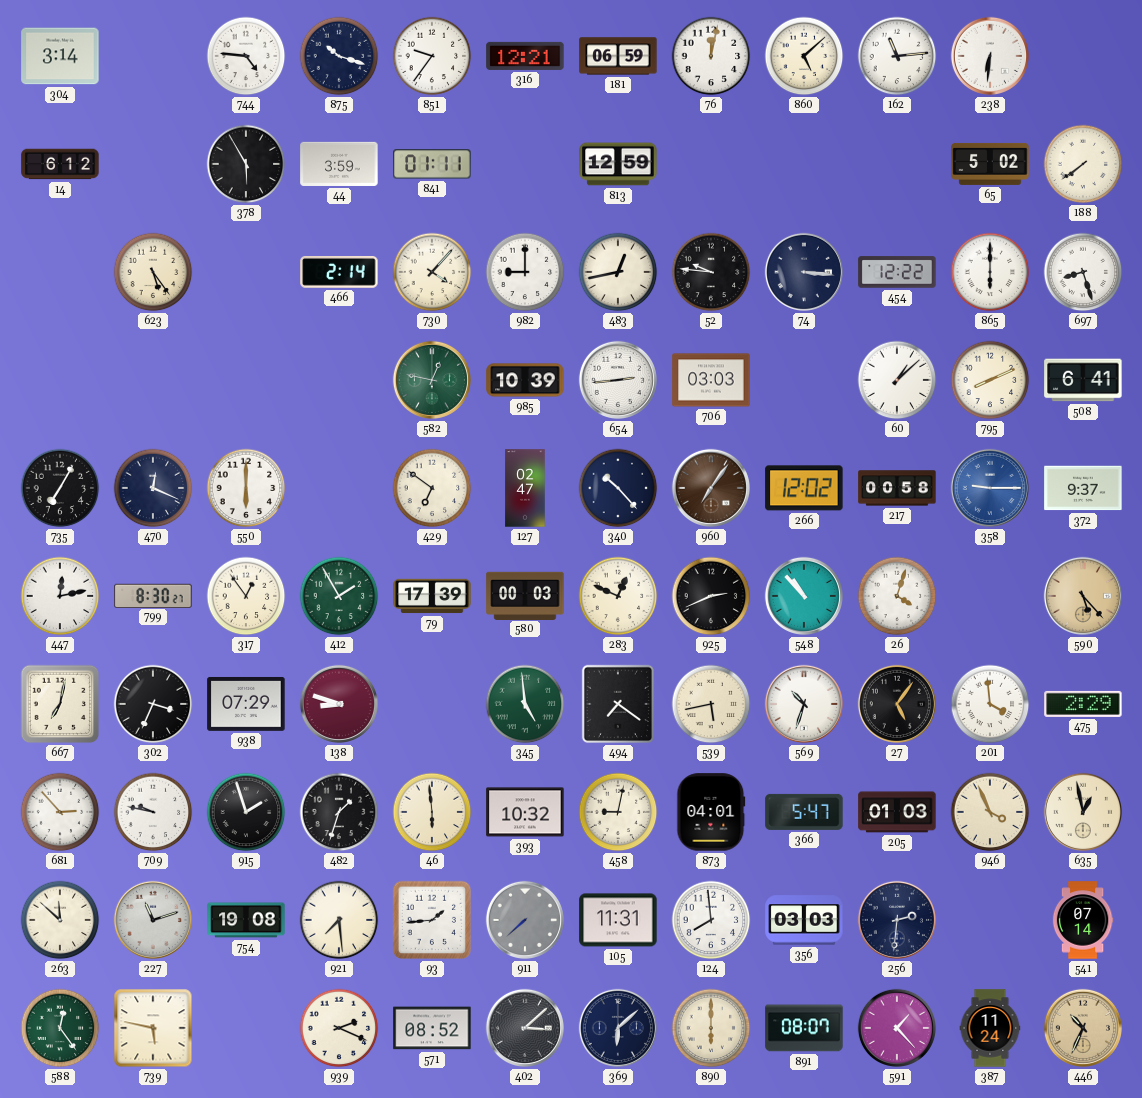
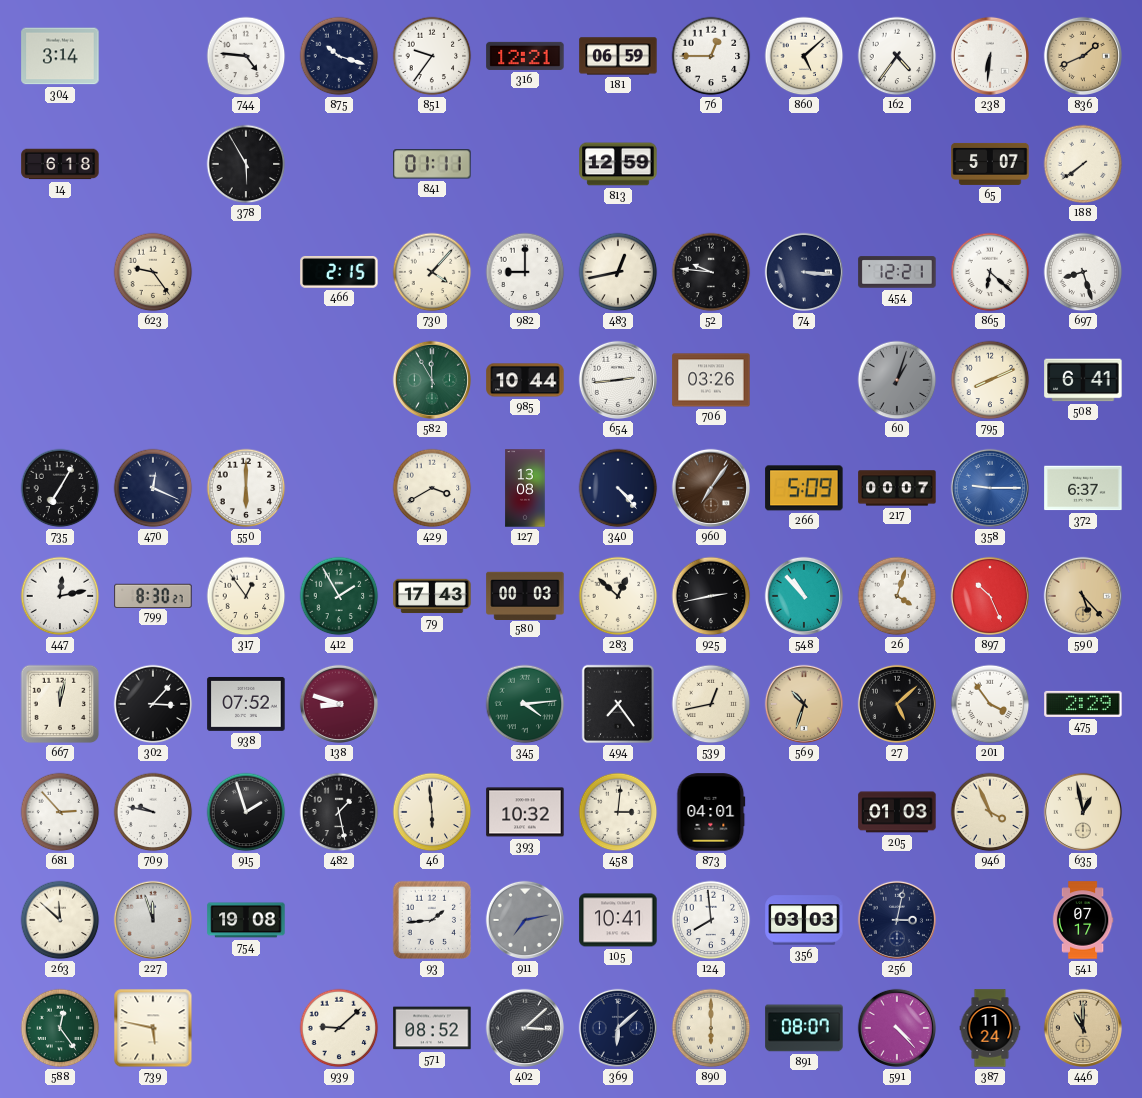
76: 12:02 -> 12:45 (711, 56)
162: 11:14 -> 4:36 (897, 56)
836: none -> 1:41 (1083, 56)
14: 6:12 -> 6:18 (60, 164)
44: 3:59 -> none (339, 164)
65: 5:02 -> 5:07 (990, 164)
623: 5:24 -> 9:24 (153, 272)
466: 2:14 -> 2:15 (339, 273)
454: 12:22 -> 12:21 (897, 272)
865: 6:00 -> 6:22 (990, 272)
582: 12:47 -> 11:55 (432, 380)
985: 10:39 -> 10:44 (525, 380)
706: 03:03 -> 03:26 (711, 380)
60: 1:08 -> 1:03 (897, 380)
60 dial: white -> grey (897, 380)
429: 6:51 -> 3:40 (432, 488)
127: 02:47 -> 13:08 (525, 488)
340: 10:23 -> 4:23 (618, 488)
266: 12:02 -> 5:09 (804, 488)
217: 00:58 -> 00:07 (897, 488)
372: 9:37 -> 6:37 (1083, 488)
79: 17:39 -> 17:43 (432, 596)
283: 12:49 -> 12:52 (618, 596)
925: 2:41 -> 2:43 (711, 596)
897: none -> 10:26 (990, 596)
667: 7:02 -> 12:02 (60, 704)
302: 3:34 -> 3:07 (153, 704)
938: 07:29 -> 07:52 (246, 704)
345: 4:59 -> 4:14 (525, 704)
494: 7:21 -> 7:24 (617, 704)
539: 5:43 -> 12:43 (711, 704)
569 dial: white -> champagne (804, 704)
27: 5:06 -> 5:08 (897, 704)
201: 3:59 -> 3:54 (990, 704)
482: 1:33 -> 1:28 (339, 812)
458: 9:02 -> 3:01 (618, 812)
366: 5:47 -> none (804, 812)
227: 11:12 -> 11:57 (153, 920)
921: 7:29 -> none (339, 920)
911: 7:38 -> 7:13 (525, 920)
105: 11:31 -> 10:41 (618, 920)
256: 2:31 -> 3:02 (897, 920)
541: 07:14 -> 07:17 (1083, 920)
939: 2:19 -> 9:08 (339, 1028)
591: 1:23 -> 4:23 (897, 1028)
446: 10:34 -> 11:00 (1083, 1028)
